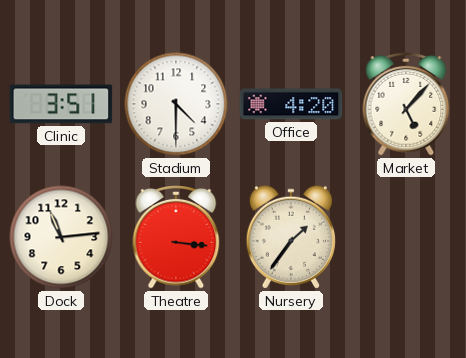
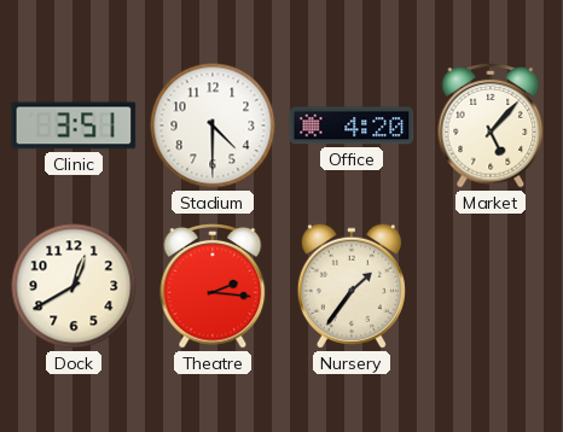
Dock: 11:14 -> 12:40 (74, 286)
Theatre: 3:16 -> 2:16 (213, 287)
